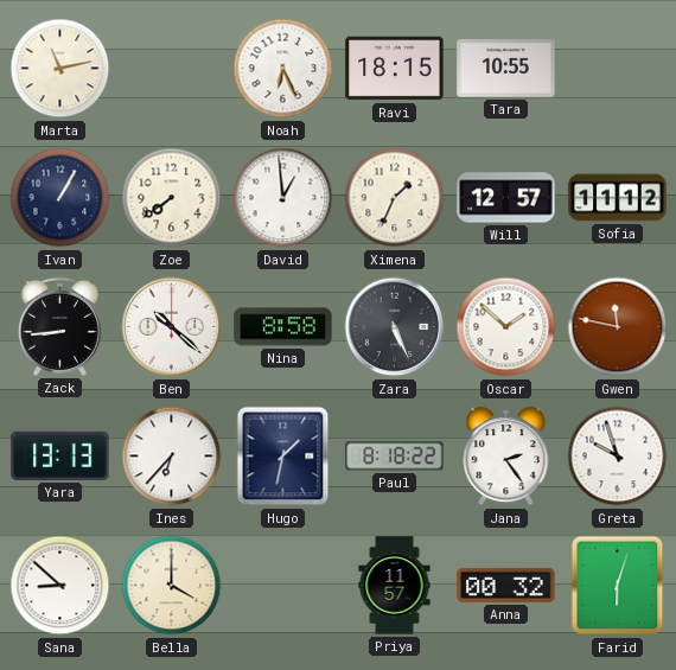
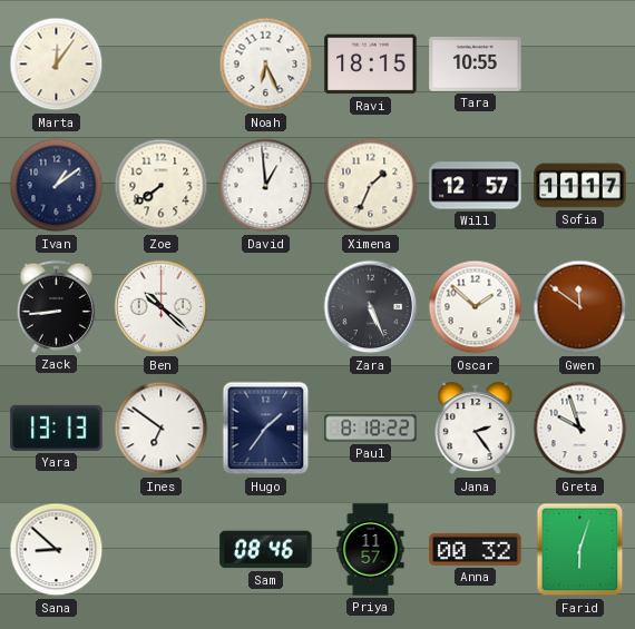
Marta: 11:13 -> 12:06 (57, 65)
Ivan: 1:05 -> 1:09 (57, 186)
Sofia: 11:12 -> 11:17 (580, 186)
Nina: 8:58 -> none (283, 327)
Gwen: 11:47 -> 11:51 (580, 307)
Ines: 6:37 -> 6:51 (162, 429)
Hugo: 1:32 -> 1:36 (266, 429)
Bella: 4:00 -> none (172, 586)
Sam: none -> 08:46 (266, 550)
